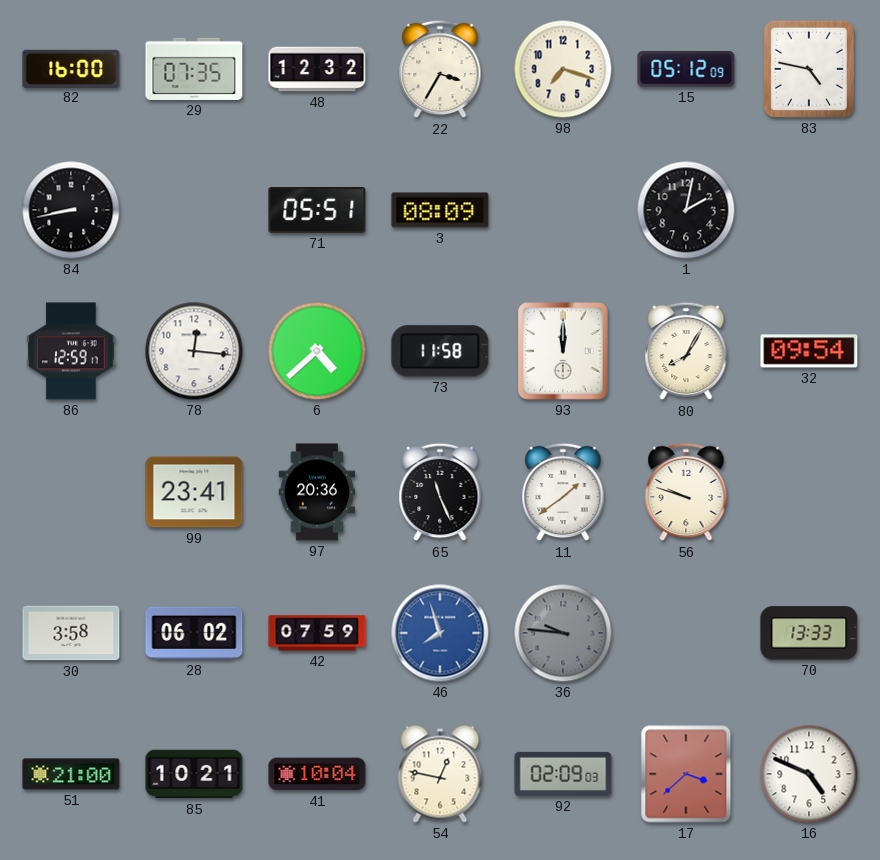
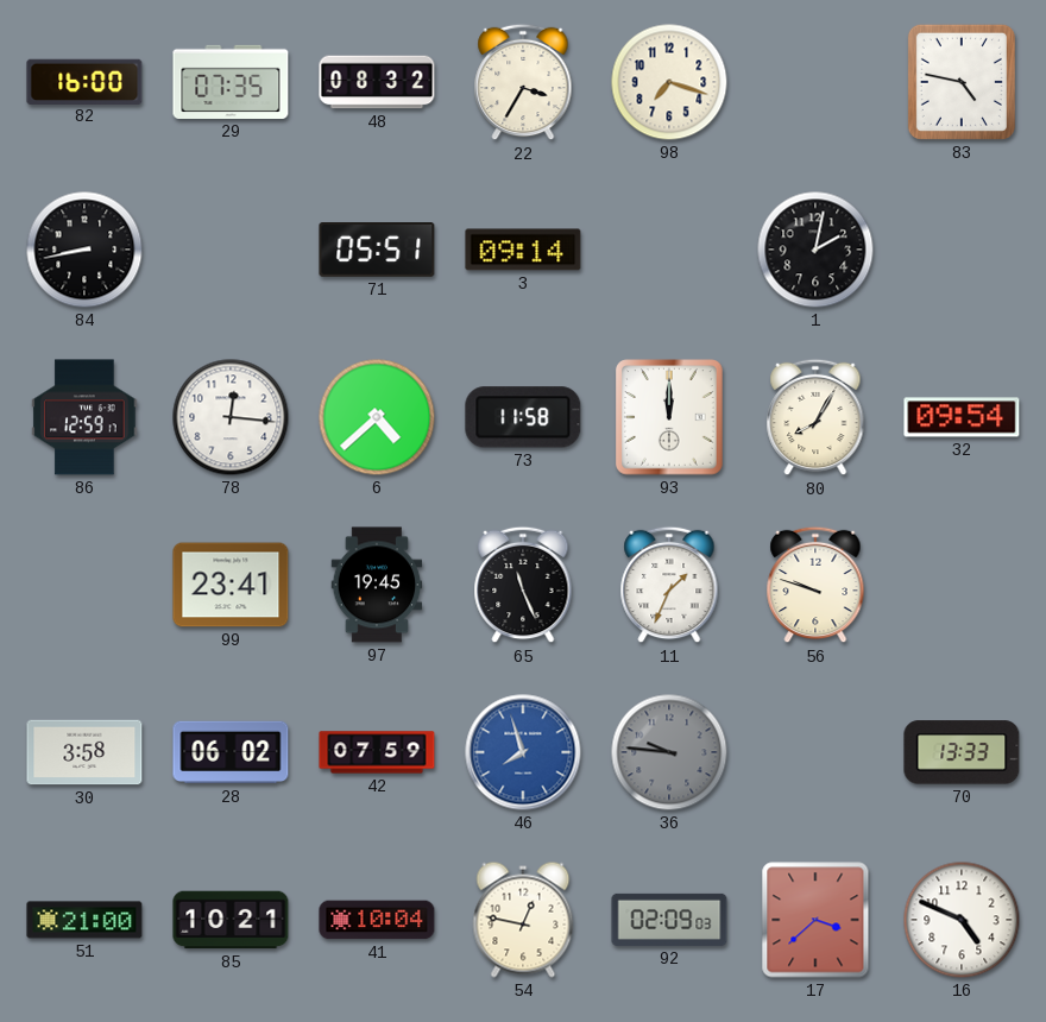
48: 12:32 -> 08:32 (377, 82)
15: 05:12 -> none (686, 70)
3: 08:09 -> 09:14 (523, 250)
97: 20:36 -> 19:45 (377, 585)
11: 1:39 -> 1:34 (669, 585)
